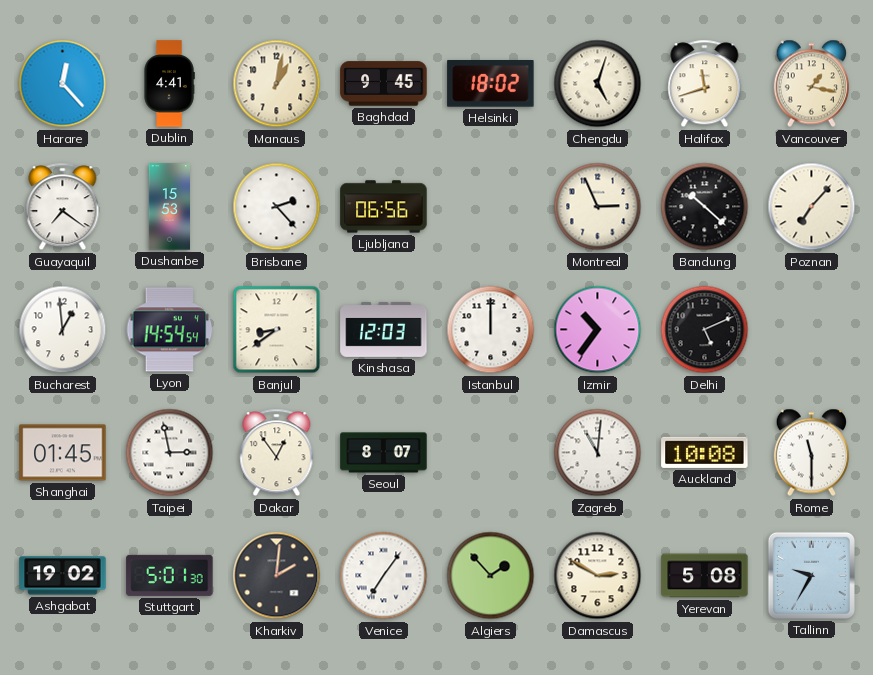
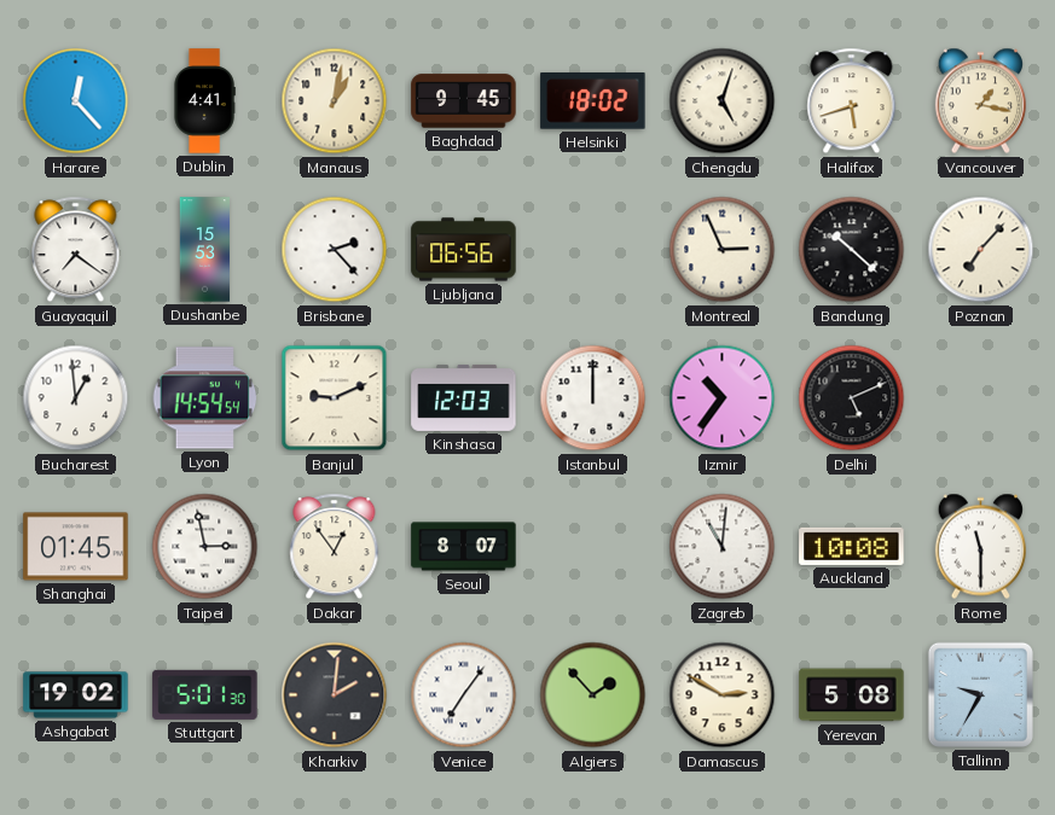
Halifax: 11:42 -> 5:42 (852, 101)
Banjul: 8:39 -> 9:11 (335, 398)
